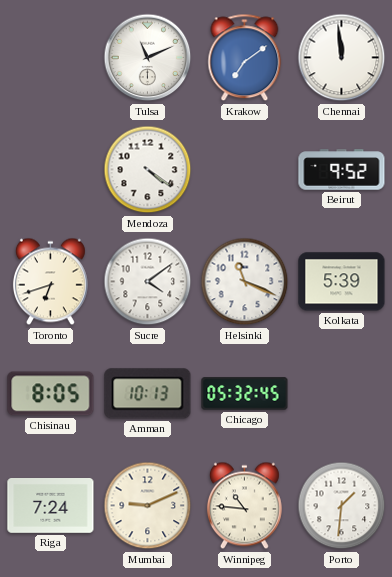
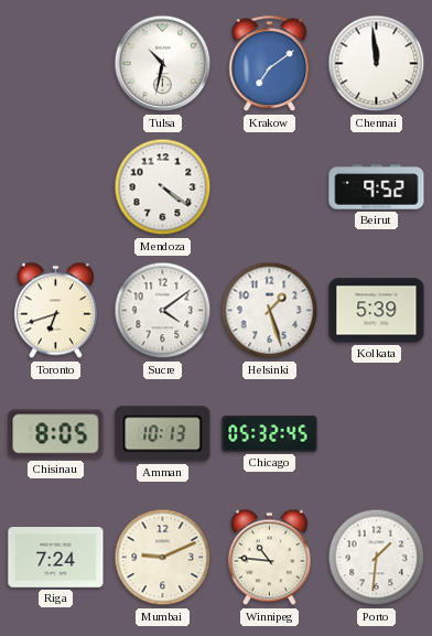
Tulsa: 11:11 -> 10:32 (163, 64)
Helsinki: 11:19 -> 1:27 (270, 311)
